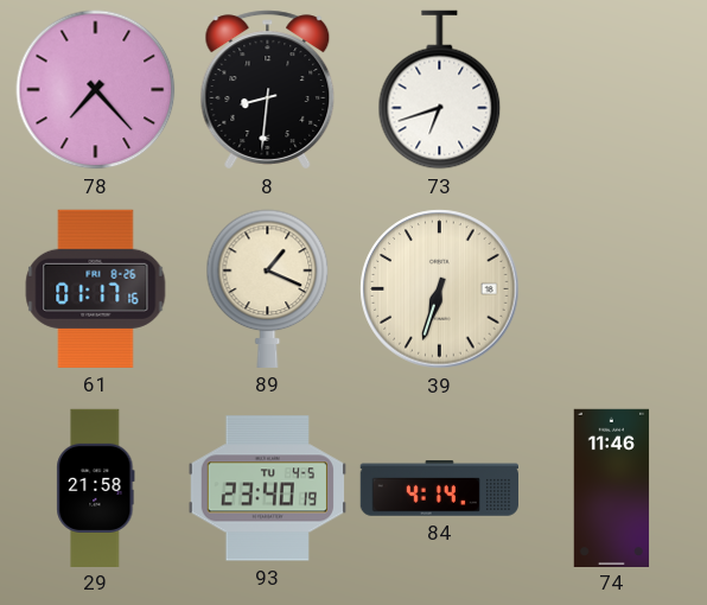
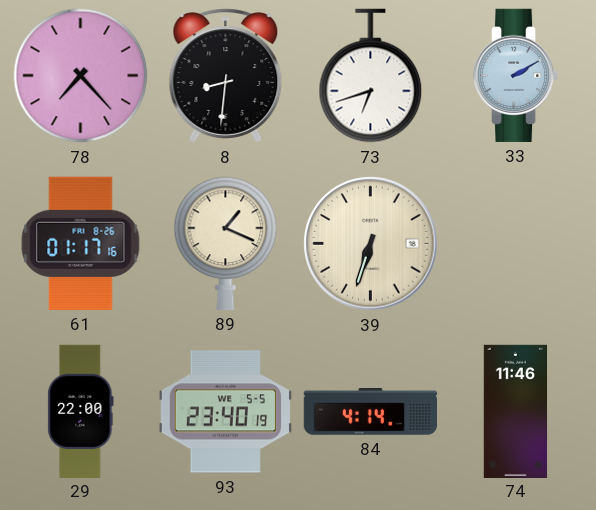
33: none -> 2:10 (516, 75)
29: 21:58 -> 22:00 (81, 411)
93 date: TU 4-5 -> WE 5-5 (225, 412)
